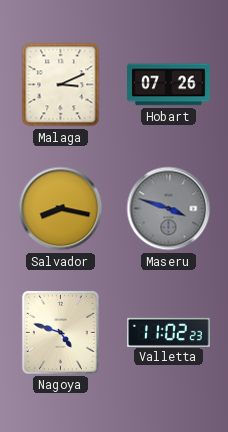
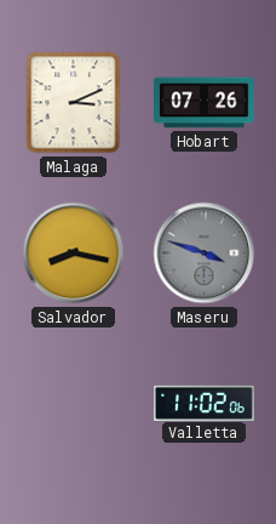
Nagoya: 4:48 -> none (60, 332)
Valletta: 11:02:23 -> 11:02:06 (205, 403)
